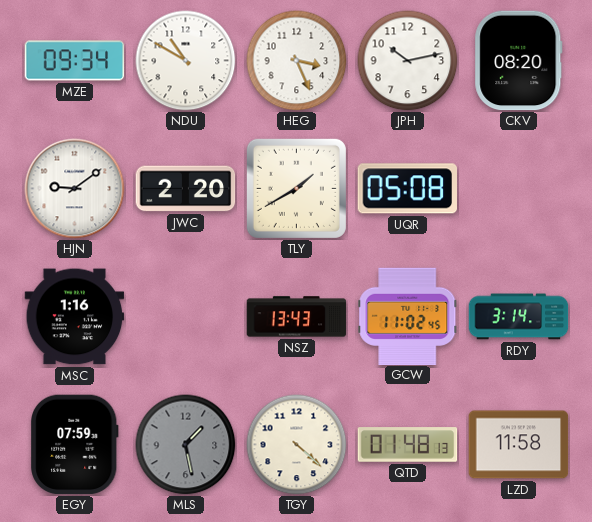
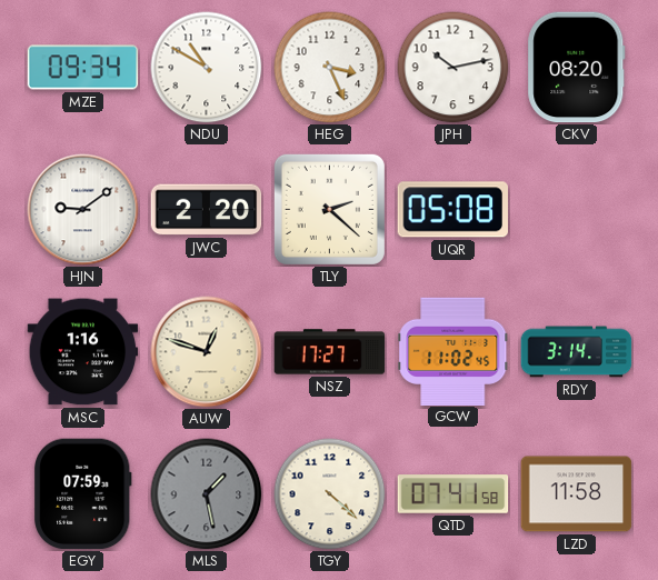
TLY: 1:40 -> 2:22 (329, 209)
AUW: none -> 12:48 (207, 352)
NSZ: 13:43 -> 17:27 (330, 352)
QTD: 01:48 -> 07:41 (453, 494)
